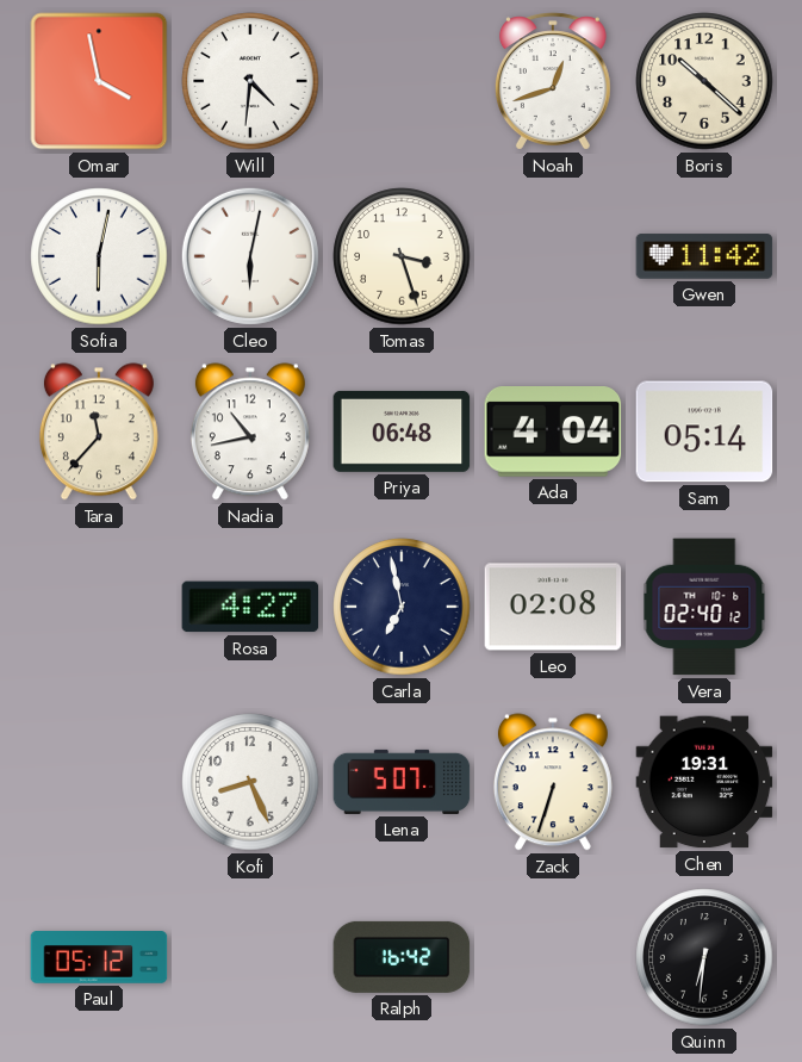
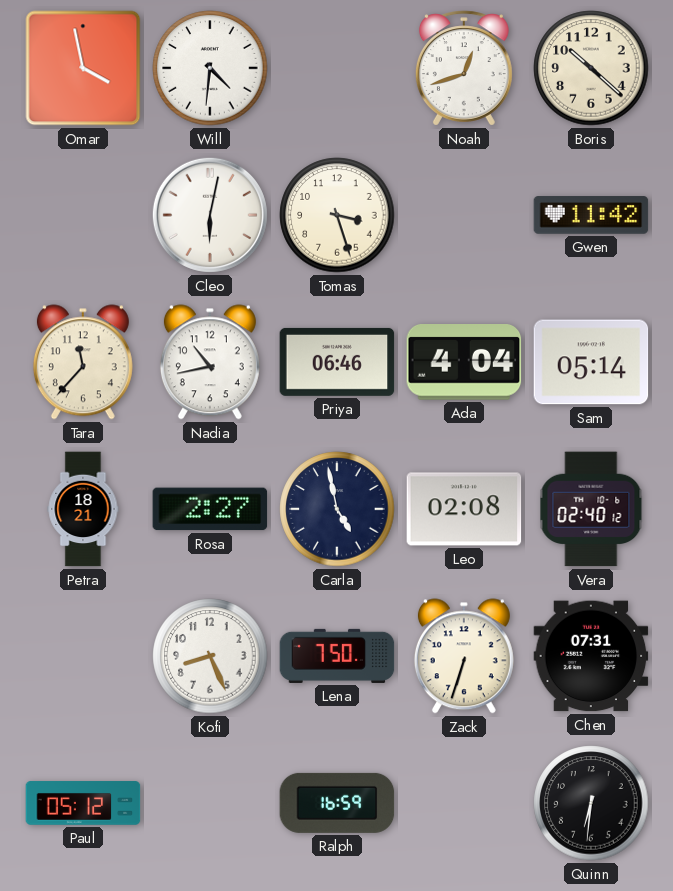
Sofia: 6:02 -> none (99, 256)
Priya: 06:48 -> 06:46 (337, 362)
Petra: none -> 18:21 (83, 509)
Rosa: 4:27 -> 2:27 (210, 509)
Carla: 6:58 -> 4:58 (337, 509)
Lena: 5:07 -> 7:50 (337, 656)
Chen: 19:31 -> 07:31 (591, 656)
Ralph: 16:42 -> 16:59 (337, 803)
